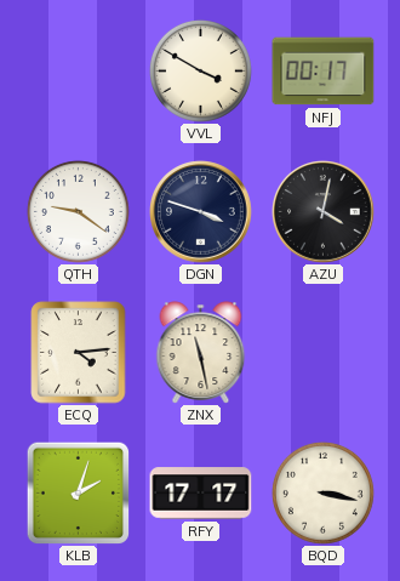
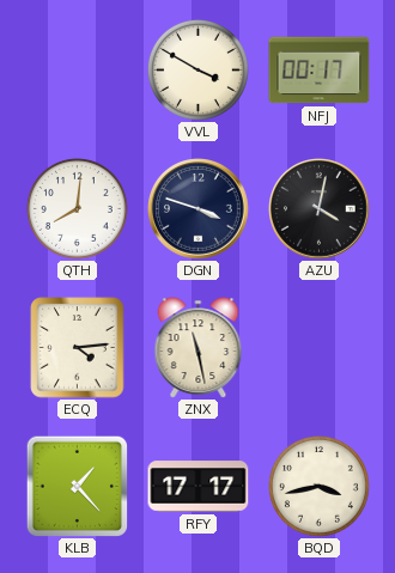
QTH: 9:21 -> 8:01 (77, 208)
KLB: 2:03 -> 1:23 (77, 486)
BQD: 3:17 -> 3:43 (318, 486)
